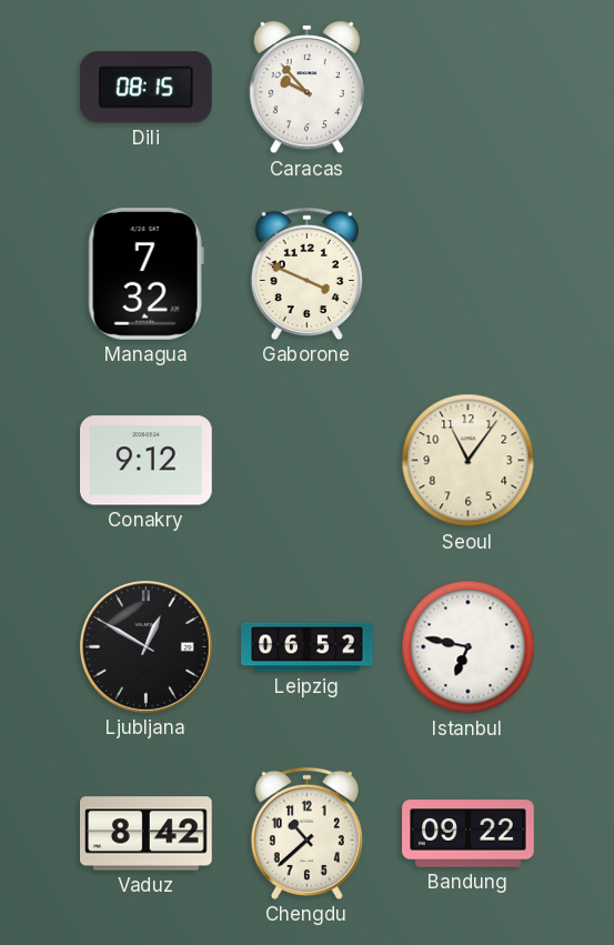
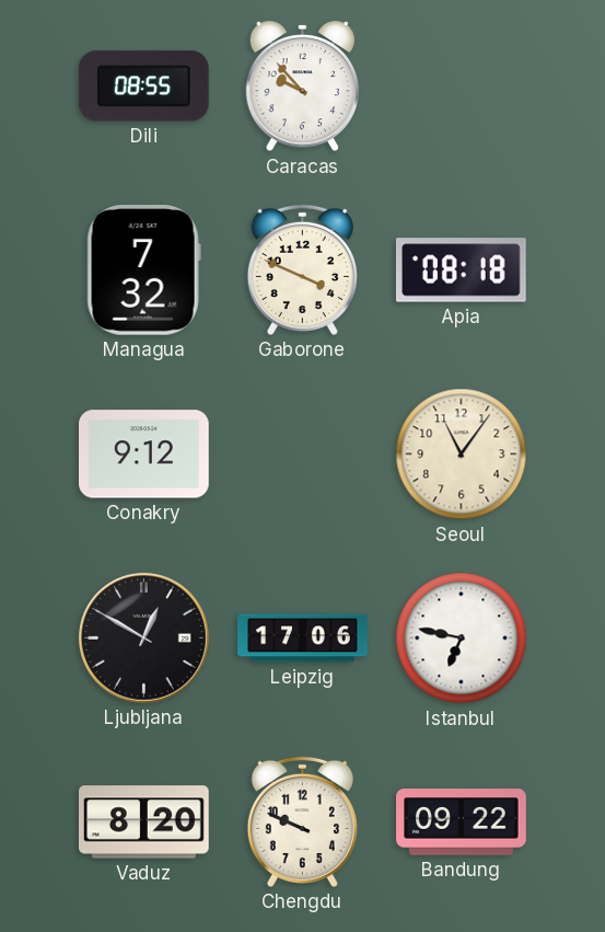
Dili: 08:15 -> 08:55 (144, 87)
Apia: none -> 08:18 (461, 271)
Leipzig: 06:52 -> 17:06 (303, 638)
Vaduz: 8:42 -> 8:20 (144, 822)
Chengdu: 10:38 -> 9:49 (302, 821)
